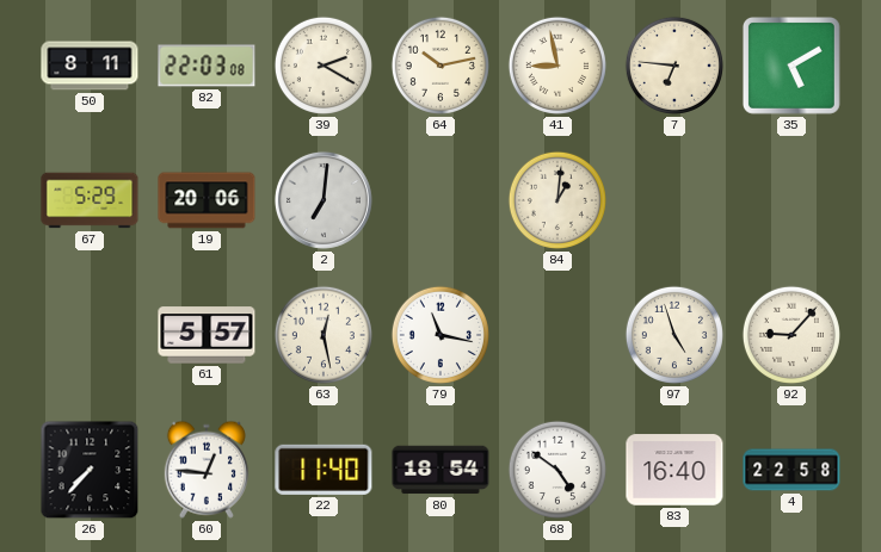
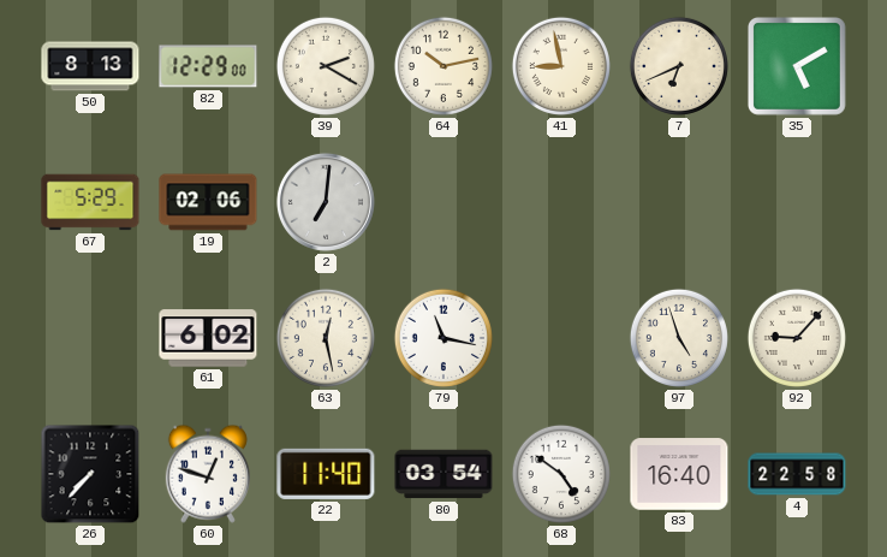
50: 8:11 -> 8:13 (90, 66)
82: 22:03 -> 12:29 (208, 66)
7: 6:46 -> 6:41 (679, 66)
19: 20:06 -> 02:06 (208, 202)
84: 1:01 -> none (557, 200)
61: 5:57 -> 6:02 (208, 338)
60: 12:46 -> 12:48 (208, 474)
80: 18:54 -> 03:54 (443, 474)
